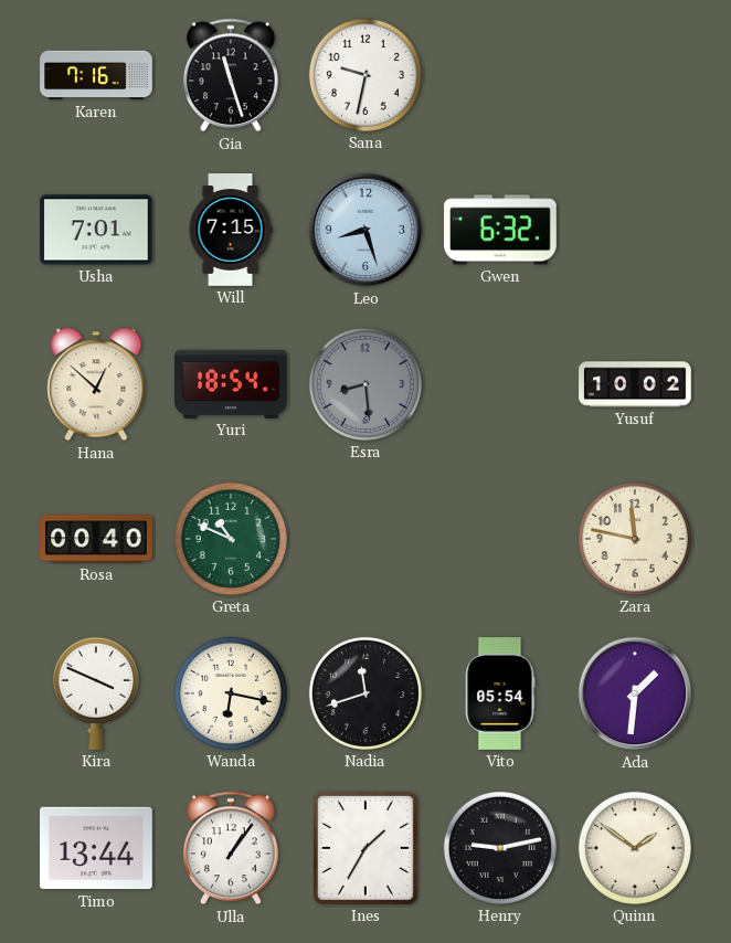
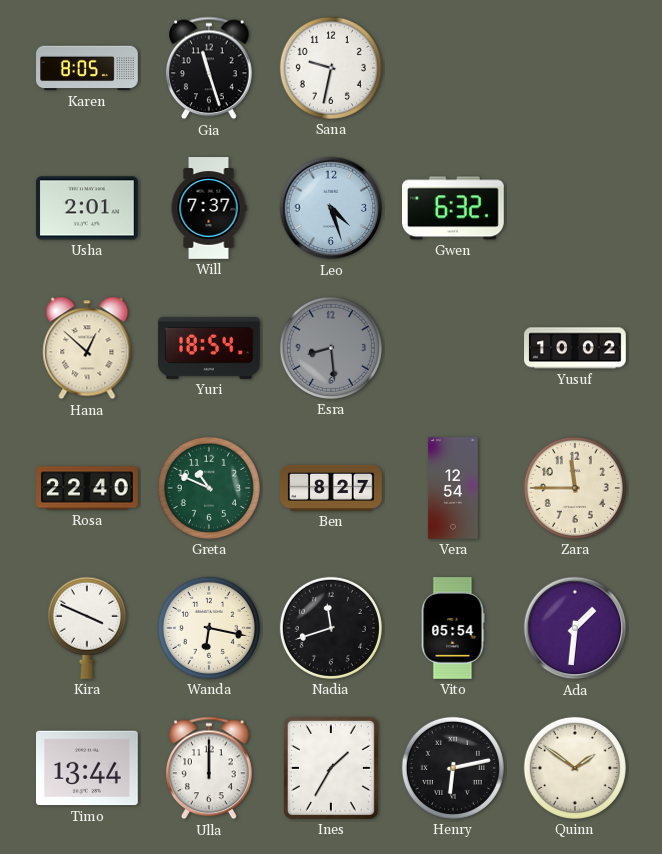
Karen: 7:16 -> 8:05 (87, 68)
Usha: 7:01 -> 2:01 (88, 208)
Will: 7:15 -> 7:37 (209, 208)
Leo: 8:27 -> 4:27 (331, 208)
Rosa: 00:40 -> 22:40 (87, 488)
Ben: none -> 8:27 (331, 488)
Vera: none -> 12:54 (453, 488)
Zara: 11:47 -> 11:45 (575, 488)
Ulla: 1:06 -> 12:00 (210, 768)
Henry: 9:13 -> 6:13 (453, 768)
